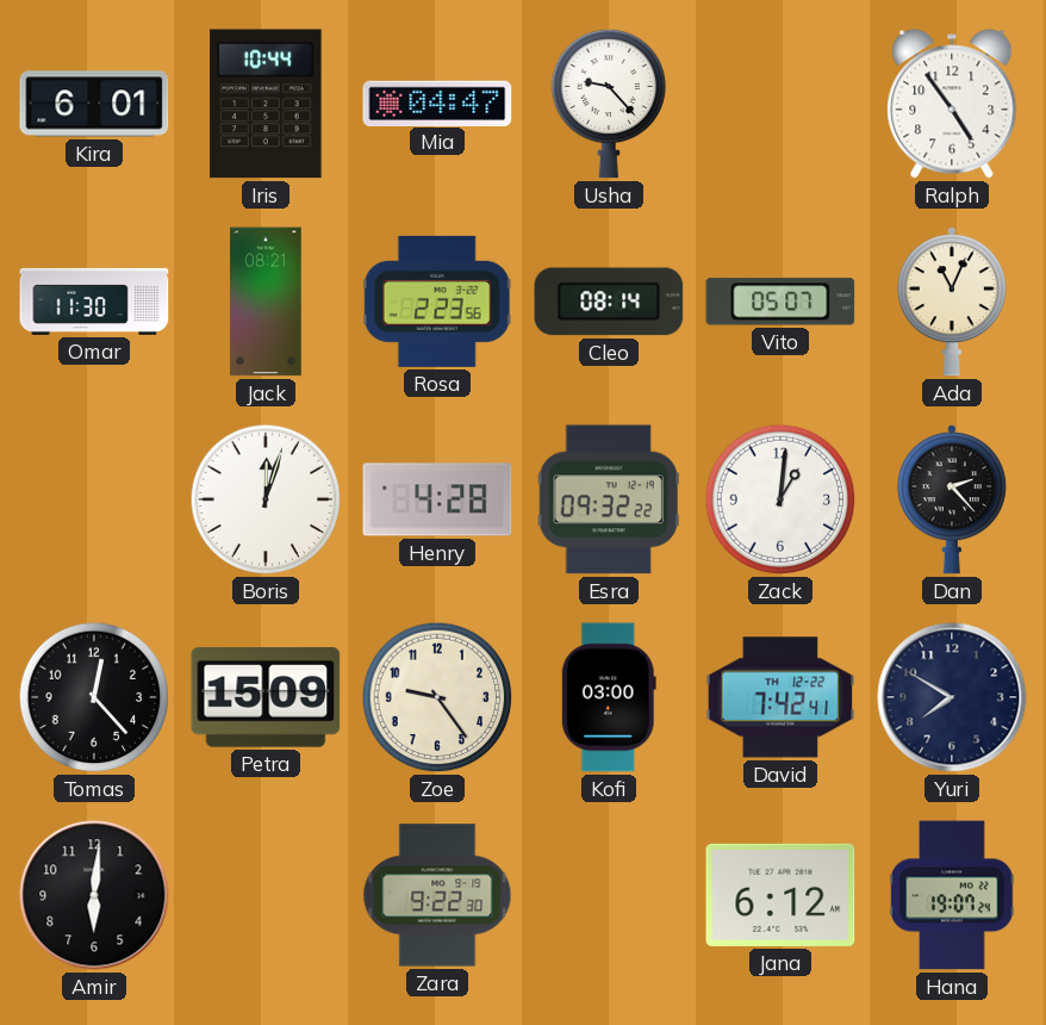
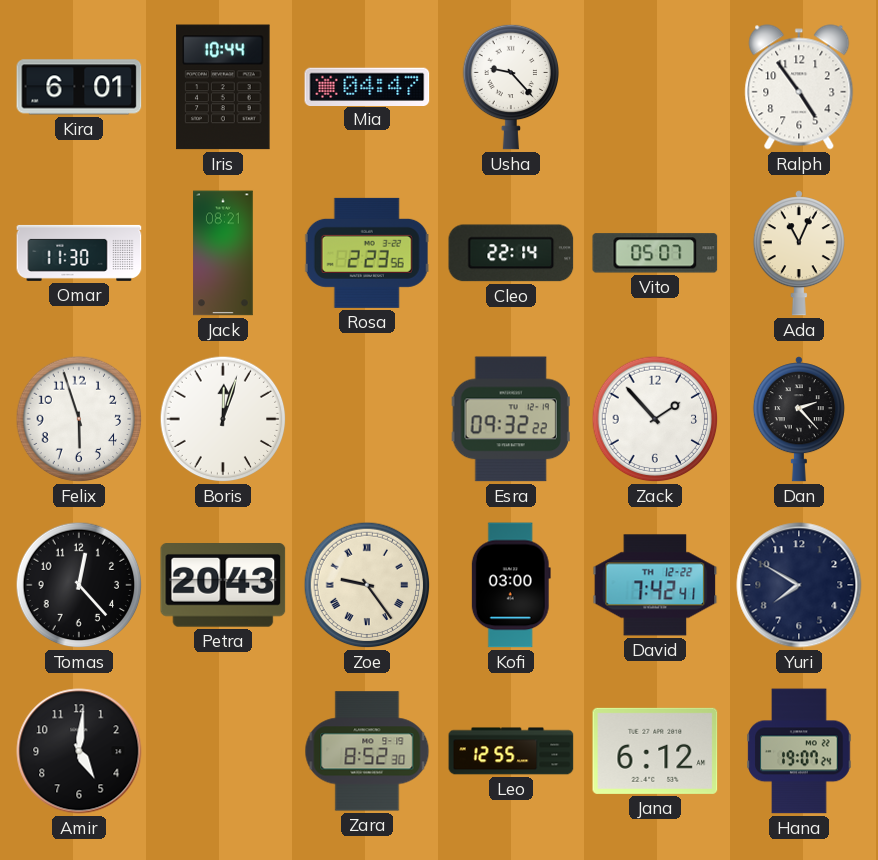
Cleo: 08:14 -> 22:14 (511, 253)
Felix: none -> 5:57 (79, 419)
Henry: 4:28 -> none (437, 499)
Zack: 1:01 -> 1:53 (655, 419)
Petra: 15:09 -> 20:43 (223, 586)
Zoe numerals: Arabic -> Roman (367, 585)
Amir: 6:01 -> 5:01 (79, 751)
Zara: 9:22 -> 8:52 (367, 751)
Leo: none -> 12:55 (511, 751)
